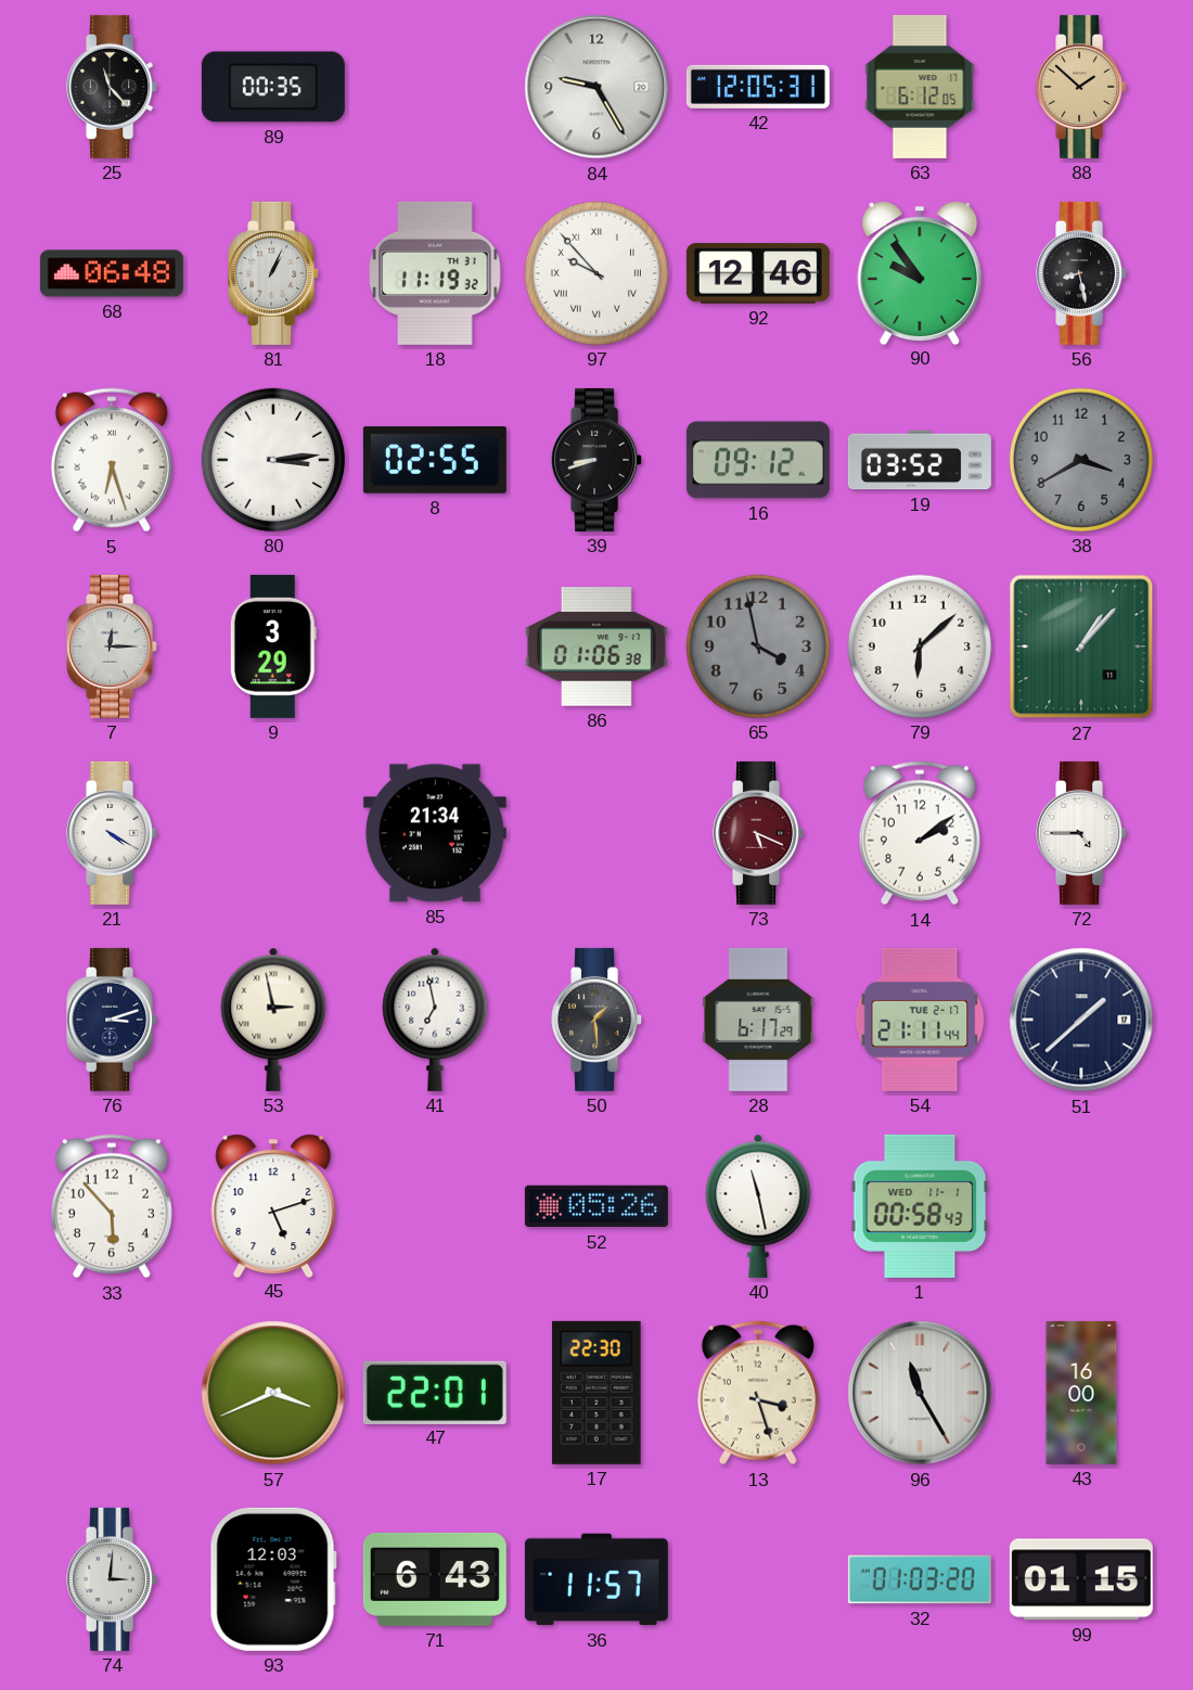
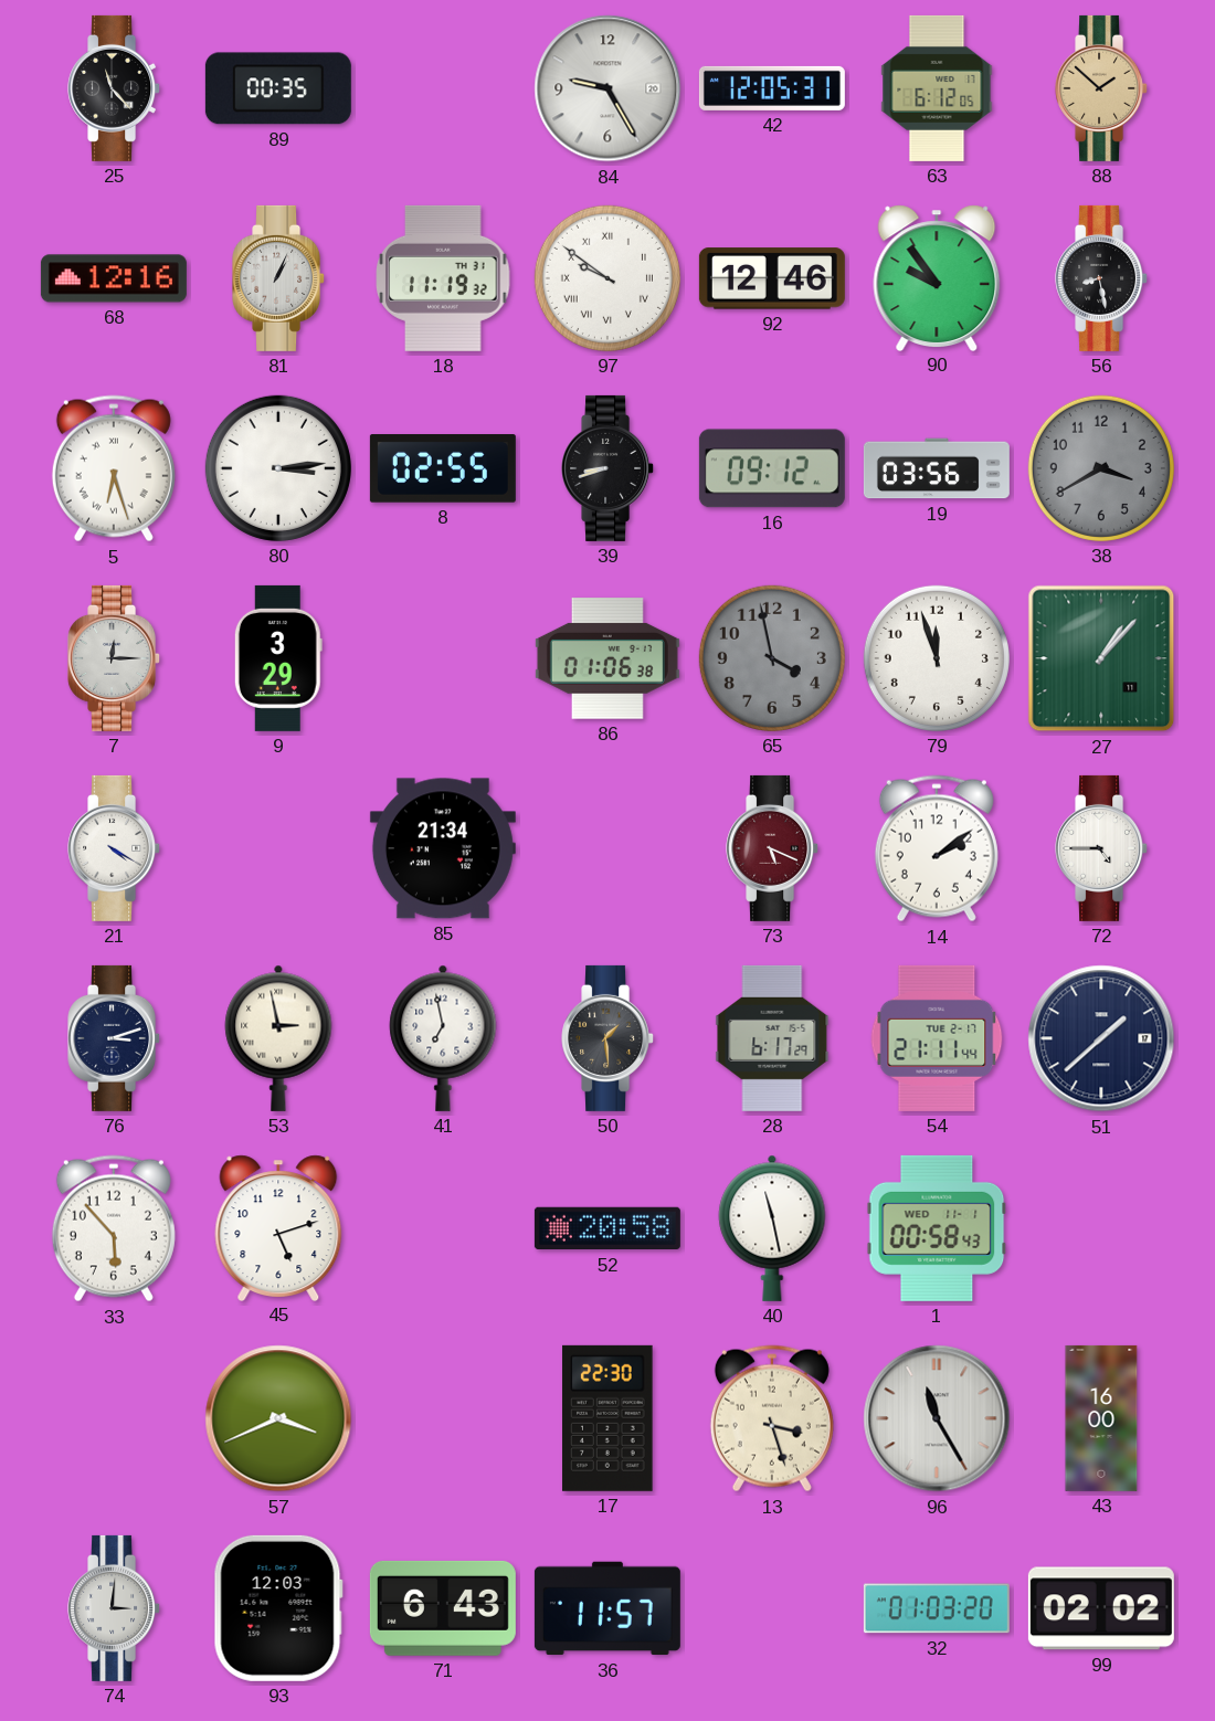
68: 06:48 -> 12:16 (114, 278)
97: 9:53 -> 9:51 (607, 278)
19: 03:52 -> 03:56 (937, 468)
79: 6:08 -> 11:57 (937, 658)
52: 05:26 -> 20:58 (607, 1228)
47: 22:01 -> none (435, 1392)
99: 01:15 -> 02:02 (1101, 1608)
